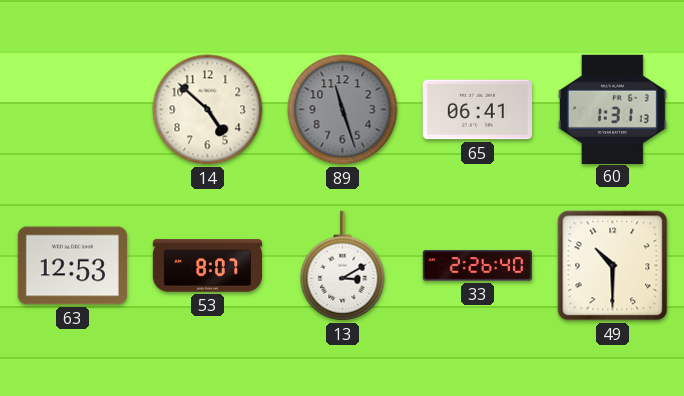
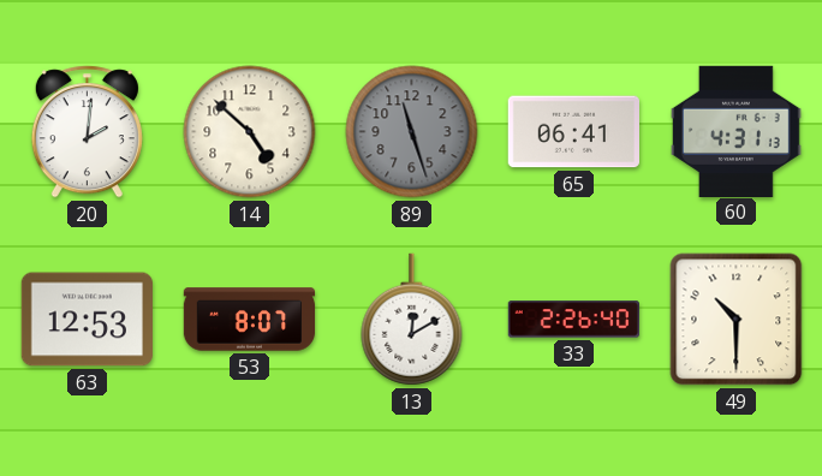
20: none -> 2:01 (87, 132)
60: 1:31 -> 4:31 (737, 131)
13: 3:10 -> 12:10 (412, 320)
